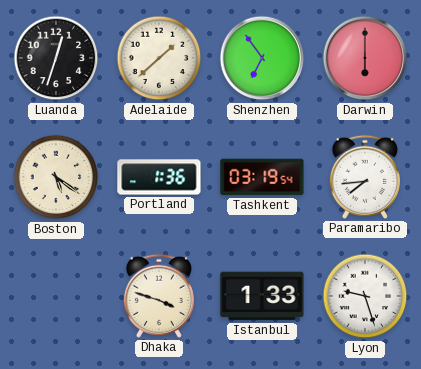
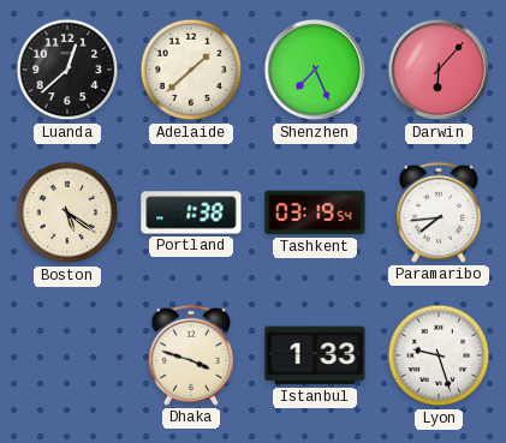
Luanda: 12:33 -> 12:38 (67, 70)
Shenzhen: 6:54 -> 7:26 (315, 70)
Darwin: 6:00 -> 6:07 (439, 70)
Portland: 1:36 -> 1:38 (191, 212)
